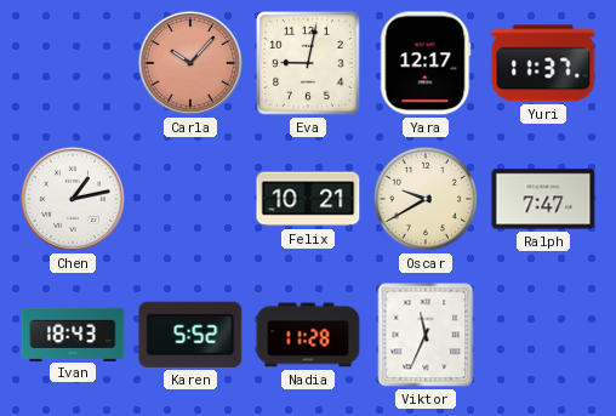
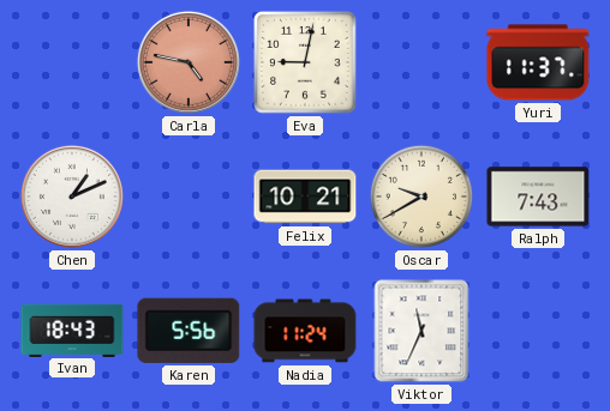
Carla: 10:07 -> 4:47 (189, 62)
Yara: 12:17 -> none (426, 63)
Chen: 1:13 -> 1:11 (72, 197)
Ralph: 7:47 -> 7:43 (538, 197)
Karen: 5:52 -> 5:56 (189, 331)
Nadia: 11:28 -> 11:24 (305, 331)
